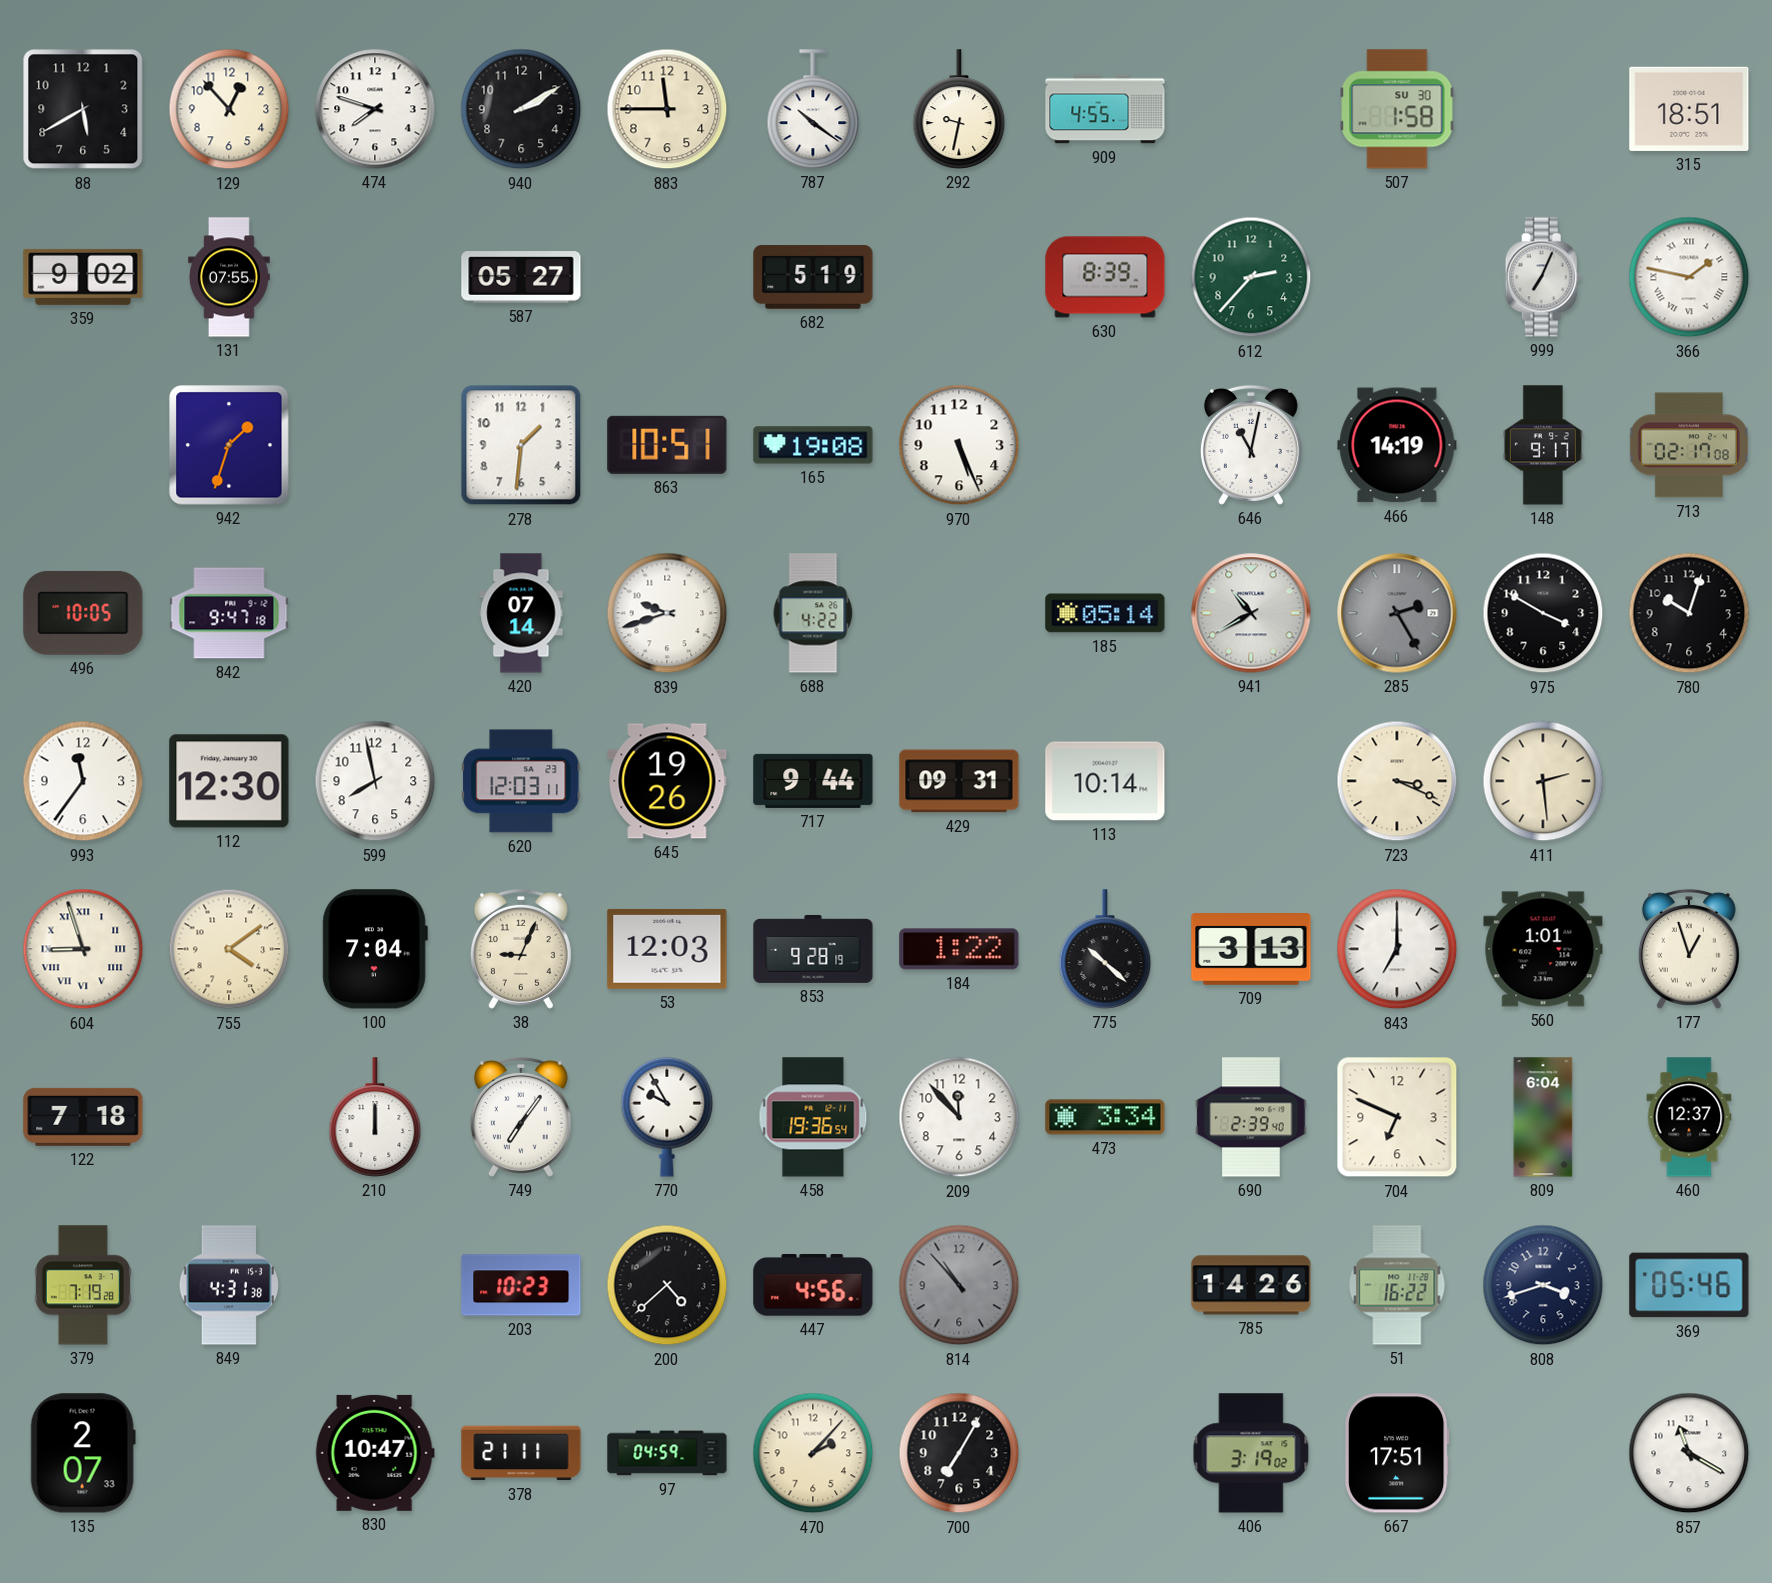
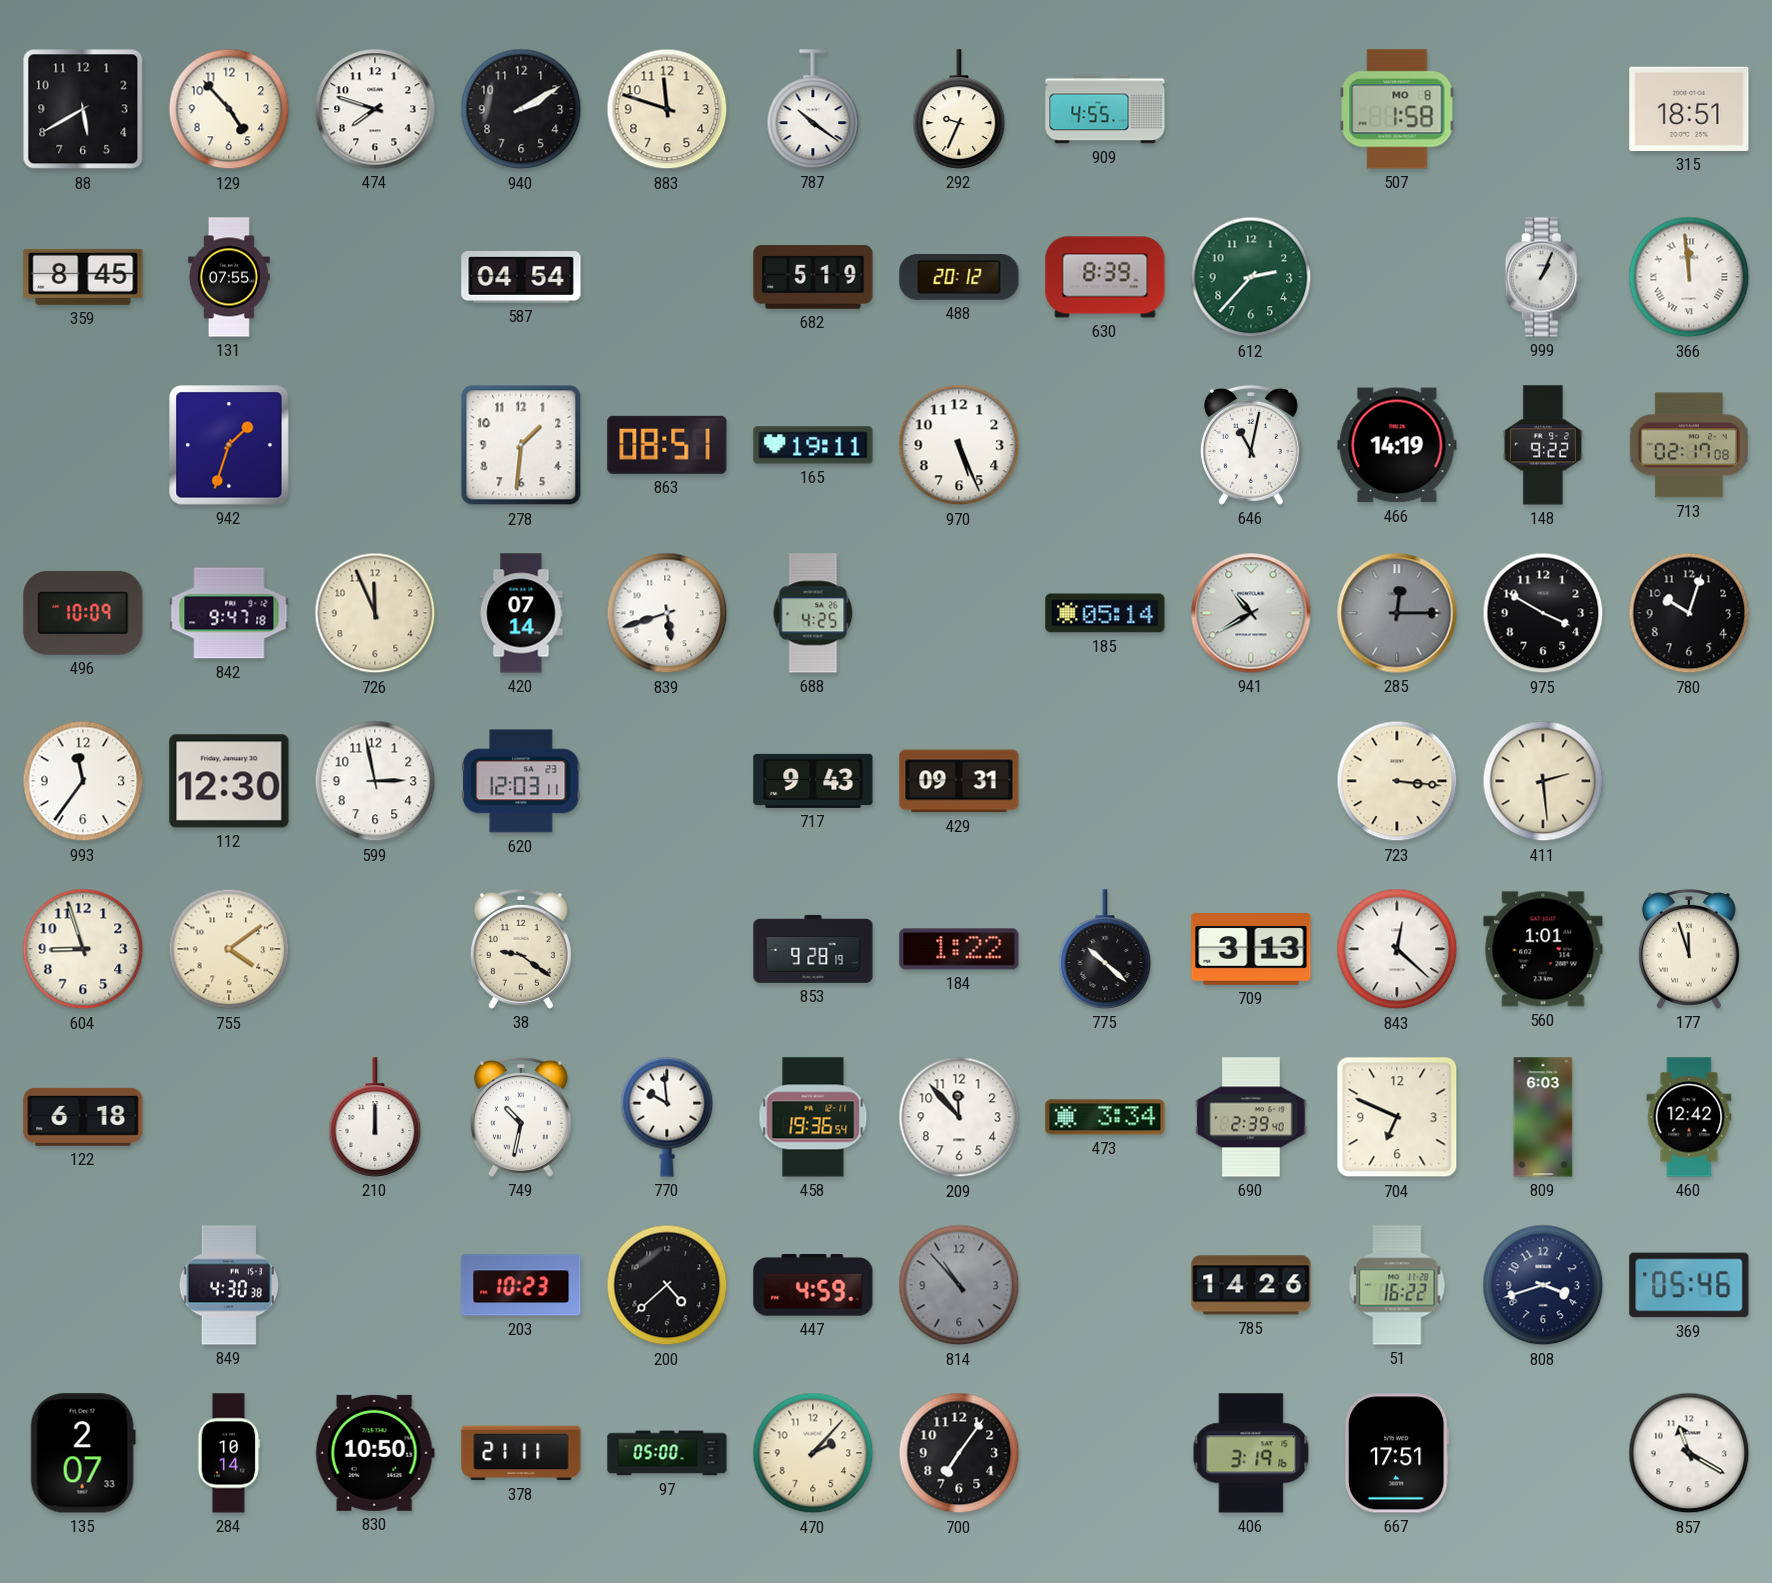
129: 12:53 -> 4:53 (229, 109)
883: 11:45 -> 11:48 (667, 109)
292: 9:32 -> 9:34 (959, 109)
507 date: SU 30 -> MO 8 (1397, 109)
359: 9:02 -> 8:45 (83, 277)
587: 05:27 -> 04:54 (521, 277)
488: none -> 20:12 (959, 277)
999: 7:04 -> 1:04 (1543, 277)
366: 1:47 -> 11:59 (1689, 277)
863: 10:51 -> 08:51 (667, 445)
165: 19:08 -> 19:11 (813, 445)
148: 9:17 -> 9:22 (1543, 445)
496: 10:05 -> 10:09 (83, 613)
726: none -> 11:56 (375, 613)
839: 9:42 -> 5:42 (667, 613)
688: 4:22 -> 4:25 (813, 613)
285: 2:25 -> 12:15 (1397, 613)
599: 7:58 -> 2:58 (375, 781)
645: 19:26 -> none (667, 781)
717: 9:44 -> 9:43 (813, 781)
113: 10:14 -> none (1105, 781)
723: 3:19 -> 3:16 (1397, 781)
604 numerals: Roman -> Arabic (83, 949)
100: 7:04 -> none (375, 949)
38: 9:04 -> 9:21 (521, 949)
53: 12:03 -> none (667, 949)
843: 7:00 -> 12:22 (1397, 949)
177: 12:57 -> 11:57 (1689, 949)
122: 7:18 -> 6:18 (83, 1117)
749: 7:06 -> 10:32 (521, 1117)
770: 9:55 -> 9:59 (667, 1117)
809: 6:04 -> 6:03 (1543, 1117)
460: 12:37 -> 12:42 (1689, 1117)
379: 7:19 -> none (83, 1285)
849: 4:31 -> 4:30 (229, 1285)
447: 4:56 -> 4:59 (813, 1286)
284: none -> 10:14 (229, 1453)
830: 10:47 -> 10:50 (375, 1453)
97: 04:59 -> 05:00 (667, 1453)
700: 7:05 -> 7:06 (959, 1453)
406: 3:19:02 -> 3:19:16 (1251, 1453)
